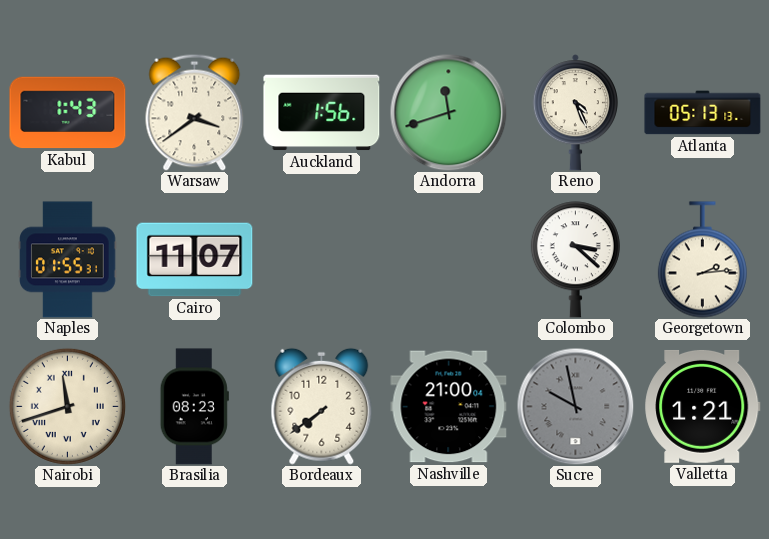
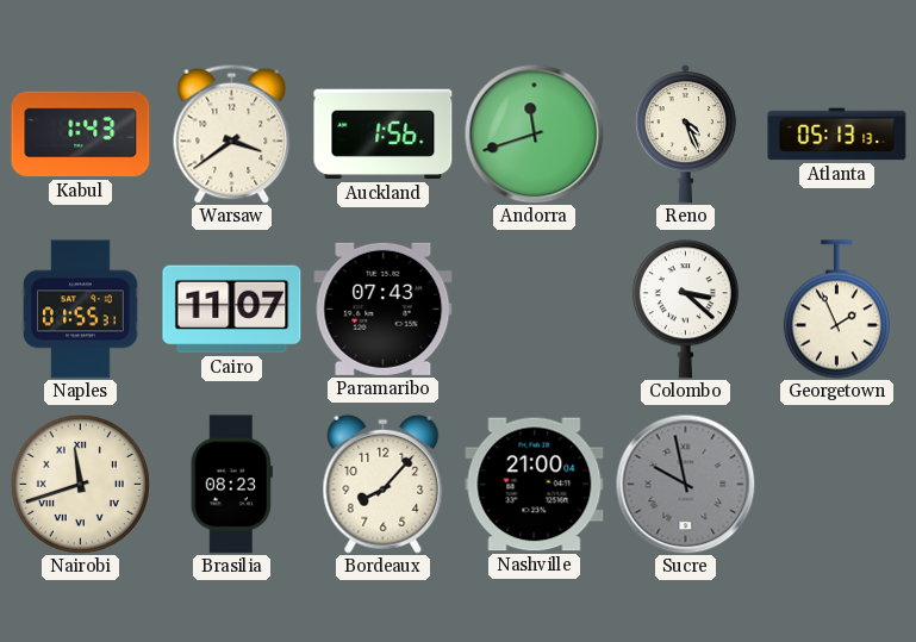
Paramaribo: none -> 07:43 (384, 308)
Georgetown: 2:14 -> 1:56 (836, 310)
Bordeaux: 7:39 -> 8:07 (384, 484)
Valletta: 1:21 -> none (703, 406)
